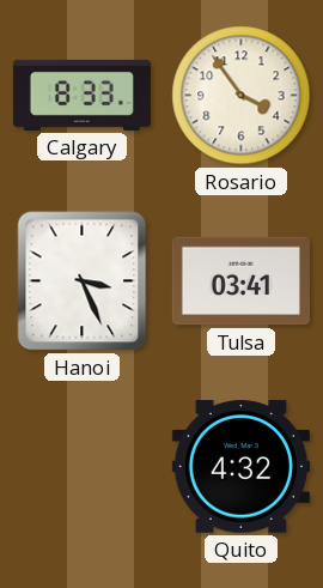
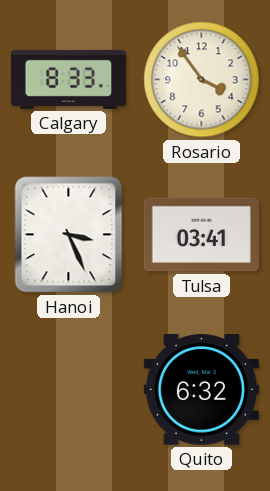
Quito: 4:32 -> 6:32 (201, 390)
